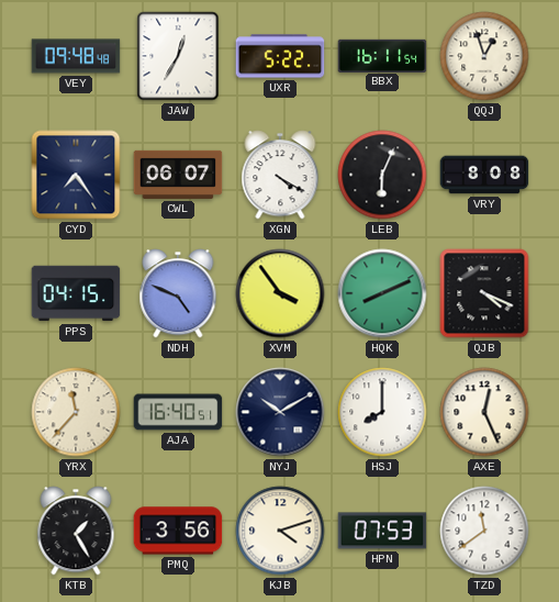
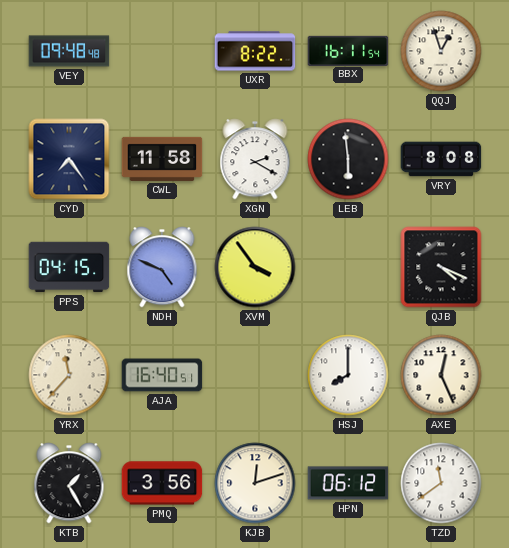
JAW: 12:35 -> none (178, 56)
UXR: 5:22 -> 8:22 (255, 51)
CWL: 06:07 -> 11:58 (162, 159)
XGN: 4:20 -> 2:20 (255, 159)
LEB: 6:04 -> 5:59 (348, 159)
HQK: 8:11 -> none (382, 293)
NYJ: 10:10 -> none (280, 412)
KJB: 4:12 -> 12:12 (255, 483)
HPN: 07:53 -> 06:12 (348, 483)
